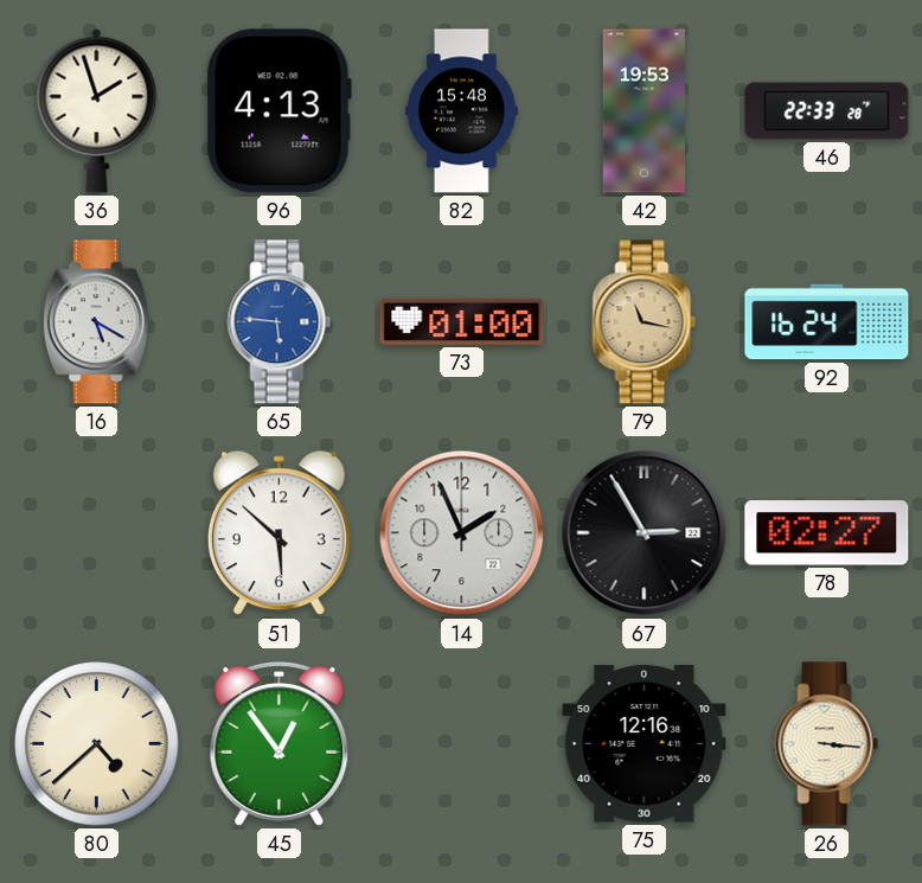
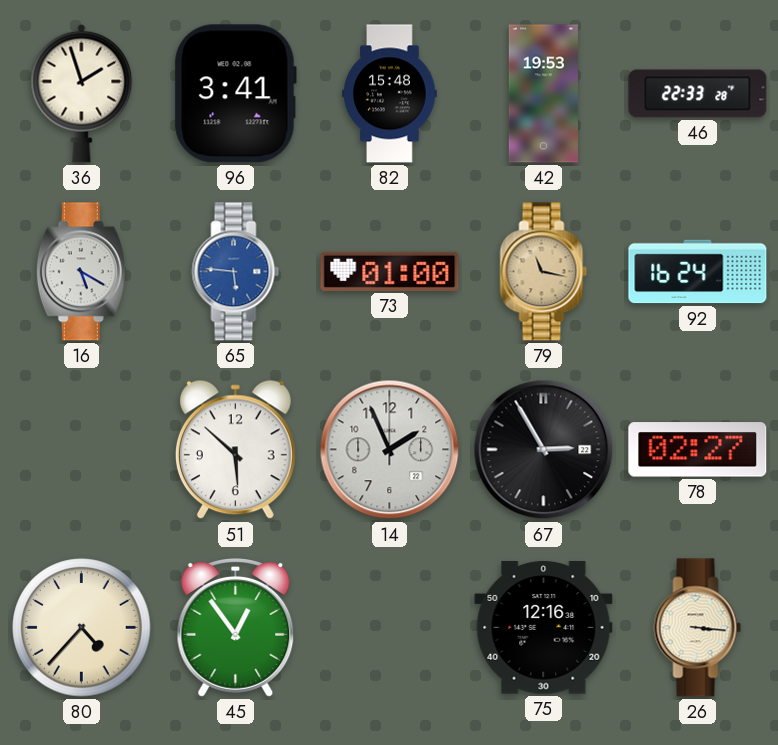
96: 4:13 -> 3:41 (235, 94)
80: 4:38 -> 4:37 (82, 628)
